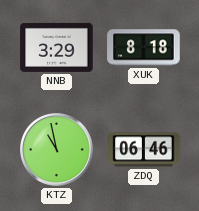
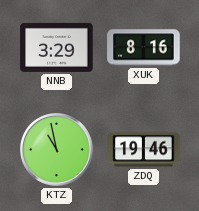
XUK: 8:18 -> 8:16 (144, 48)
ZDQ: 06:46 -> 19:46 (144, 150)
